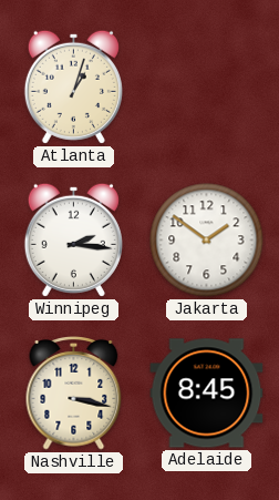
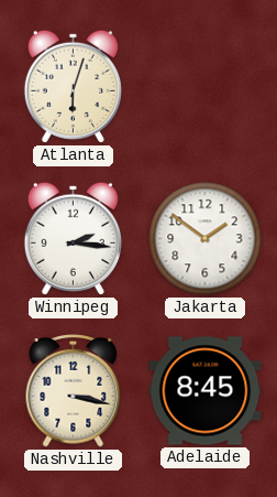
Atlanta: 1:03 -> 6:03 (73, 86)
